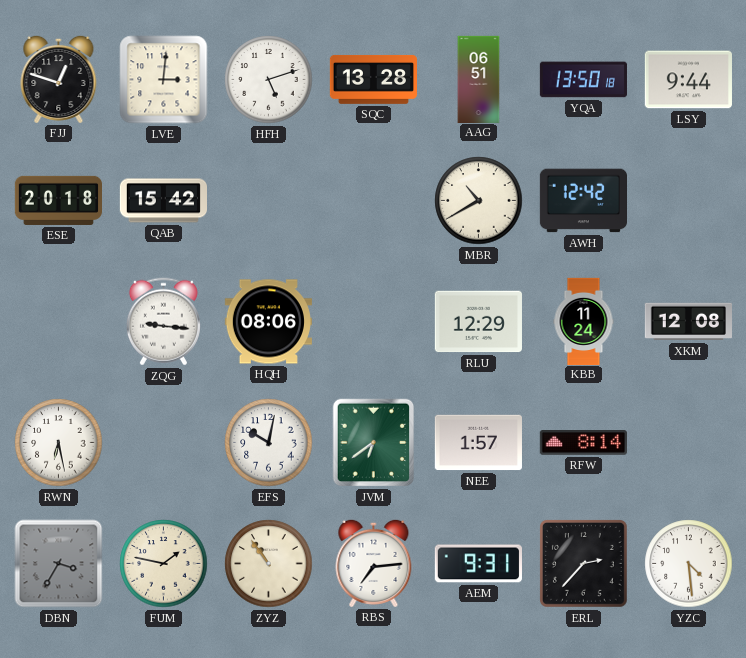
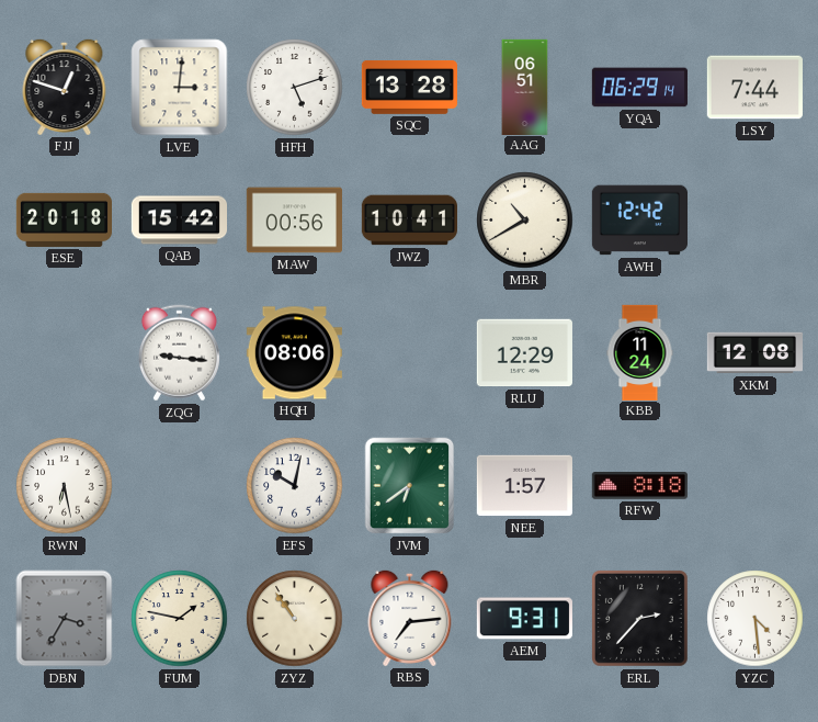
YQA: 13:50 -> 06:29 (639, 88)
LSY: 9:44 -> 7:44 (754, 88)
MAW: none -> 00:56 (294, 221)
JWZ: none -> 10:41 (409, 221)
RFW: 8:14 -> 8:18 (639, 486)
